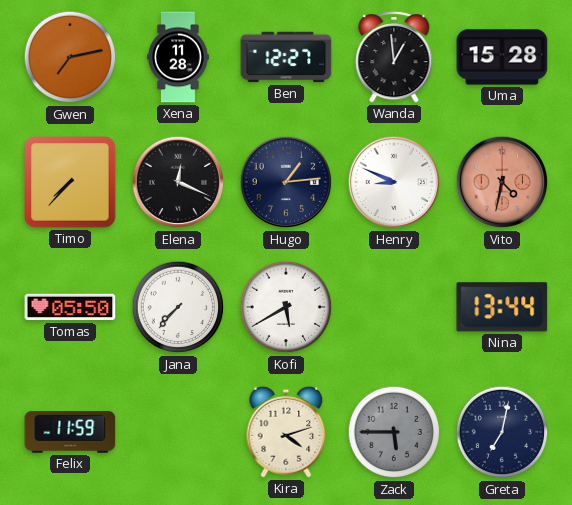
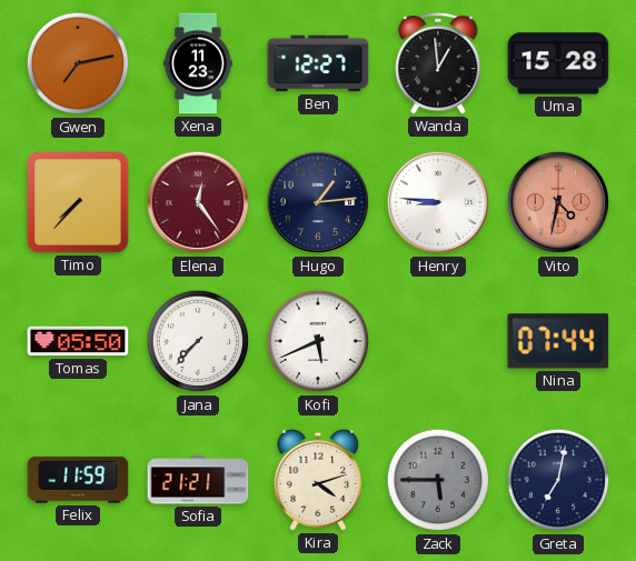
Xena: 11:28 -> 11:23 (199, 63)
Elena: 12:19 -> 12:24 (198, 202)
Elena dial: black -> burgundy (198, 202)
Henry: 8:49 -> 8:46 (438, 202)
Kofi: 5:40 -> 5:41 (318, 341)
Nina: 13:44 -> 07:44 (558, 341)
Sofia: none -> 21:21 (198, 480)
